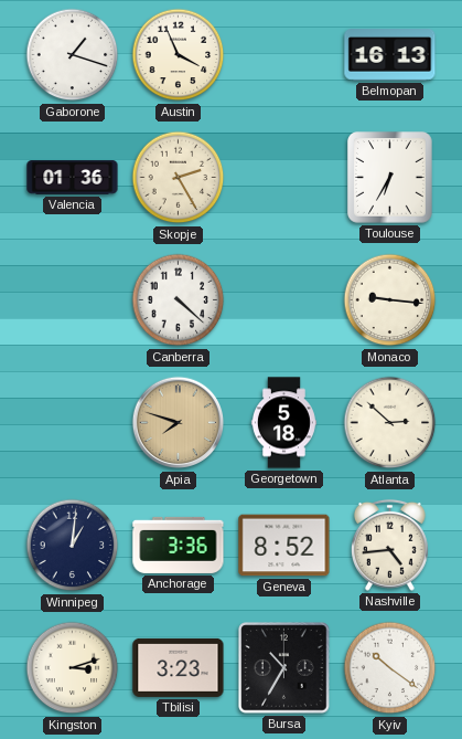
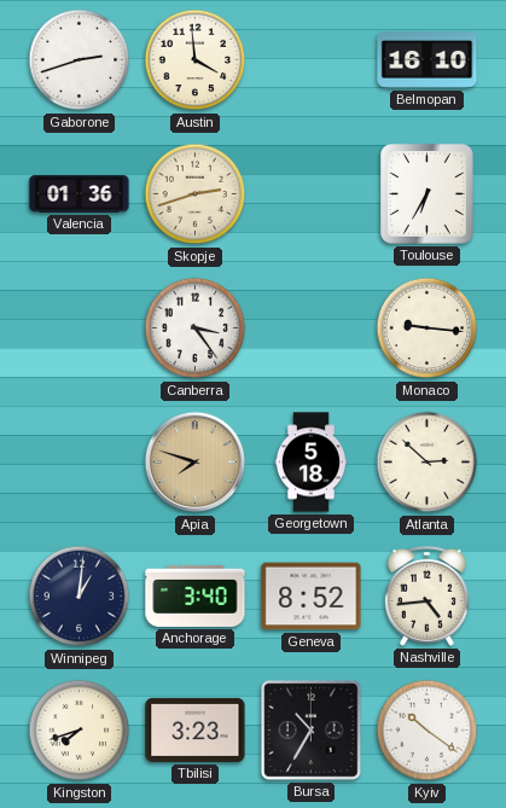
Gaborone: 1:18 -> 2:42 (80, 60)
Austin: 3:56 -> 3:59 (196, 60)
Belmopan: 16:13 -> 16:10 (428, 60)
Skopje: 2:25 -> 2:42 (196, 194)
Canberra: 4:22 -> 3:24 (196, 329)
Anchorage: 3:36 -> 3:40 (196, 595)
Kingston: 3:12 -> 7:42 (80, 731)
